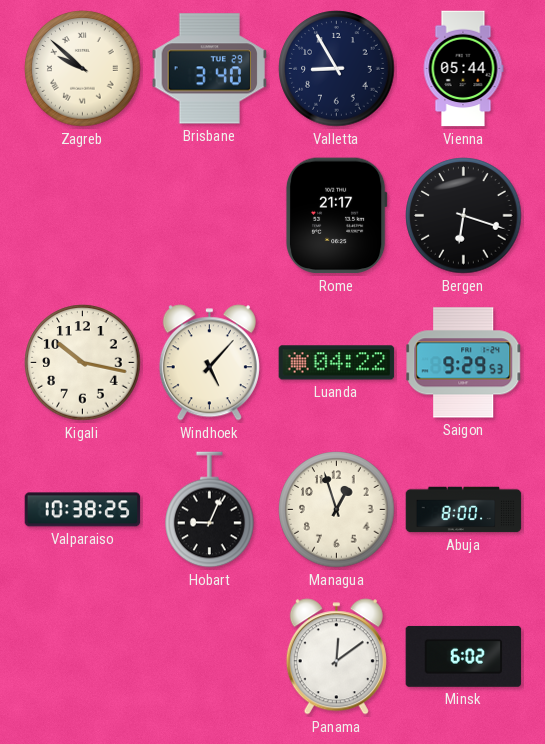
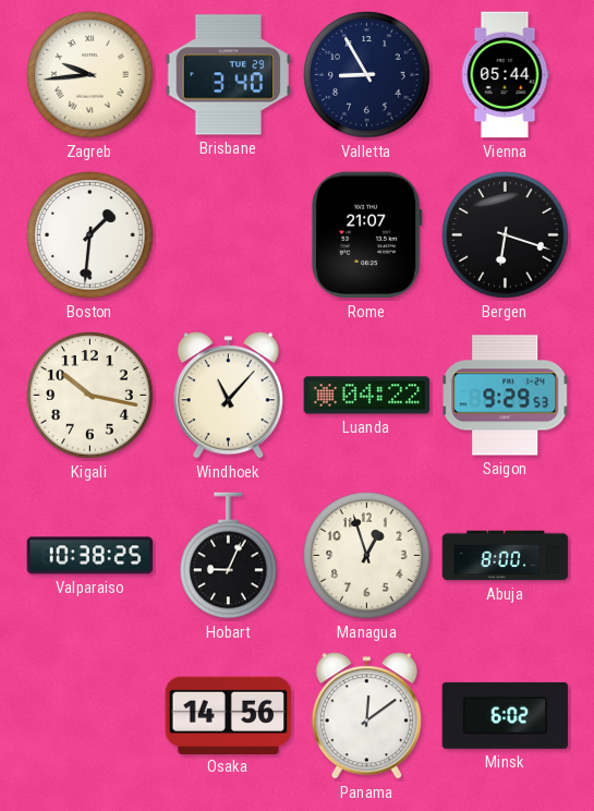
Zagreb: 9:52 -> 9:44 (90, 75)
Boston: none -> 1:31 (90, 235)
Rome: 21:17 -> 21:07 (366, 235)
Windhoek: 5:07 -> 11:07 (228, 396)
Osaka: none -> 14:56 (229, 715)
